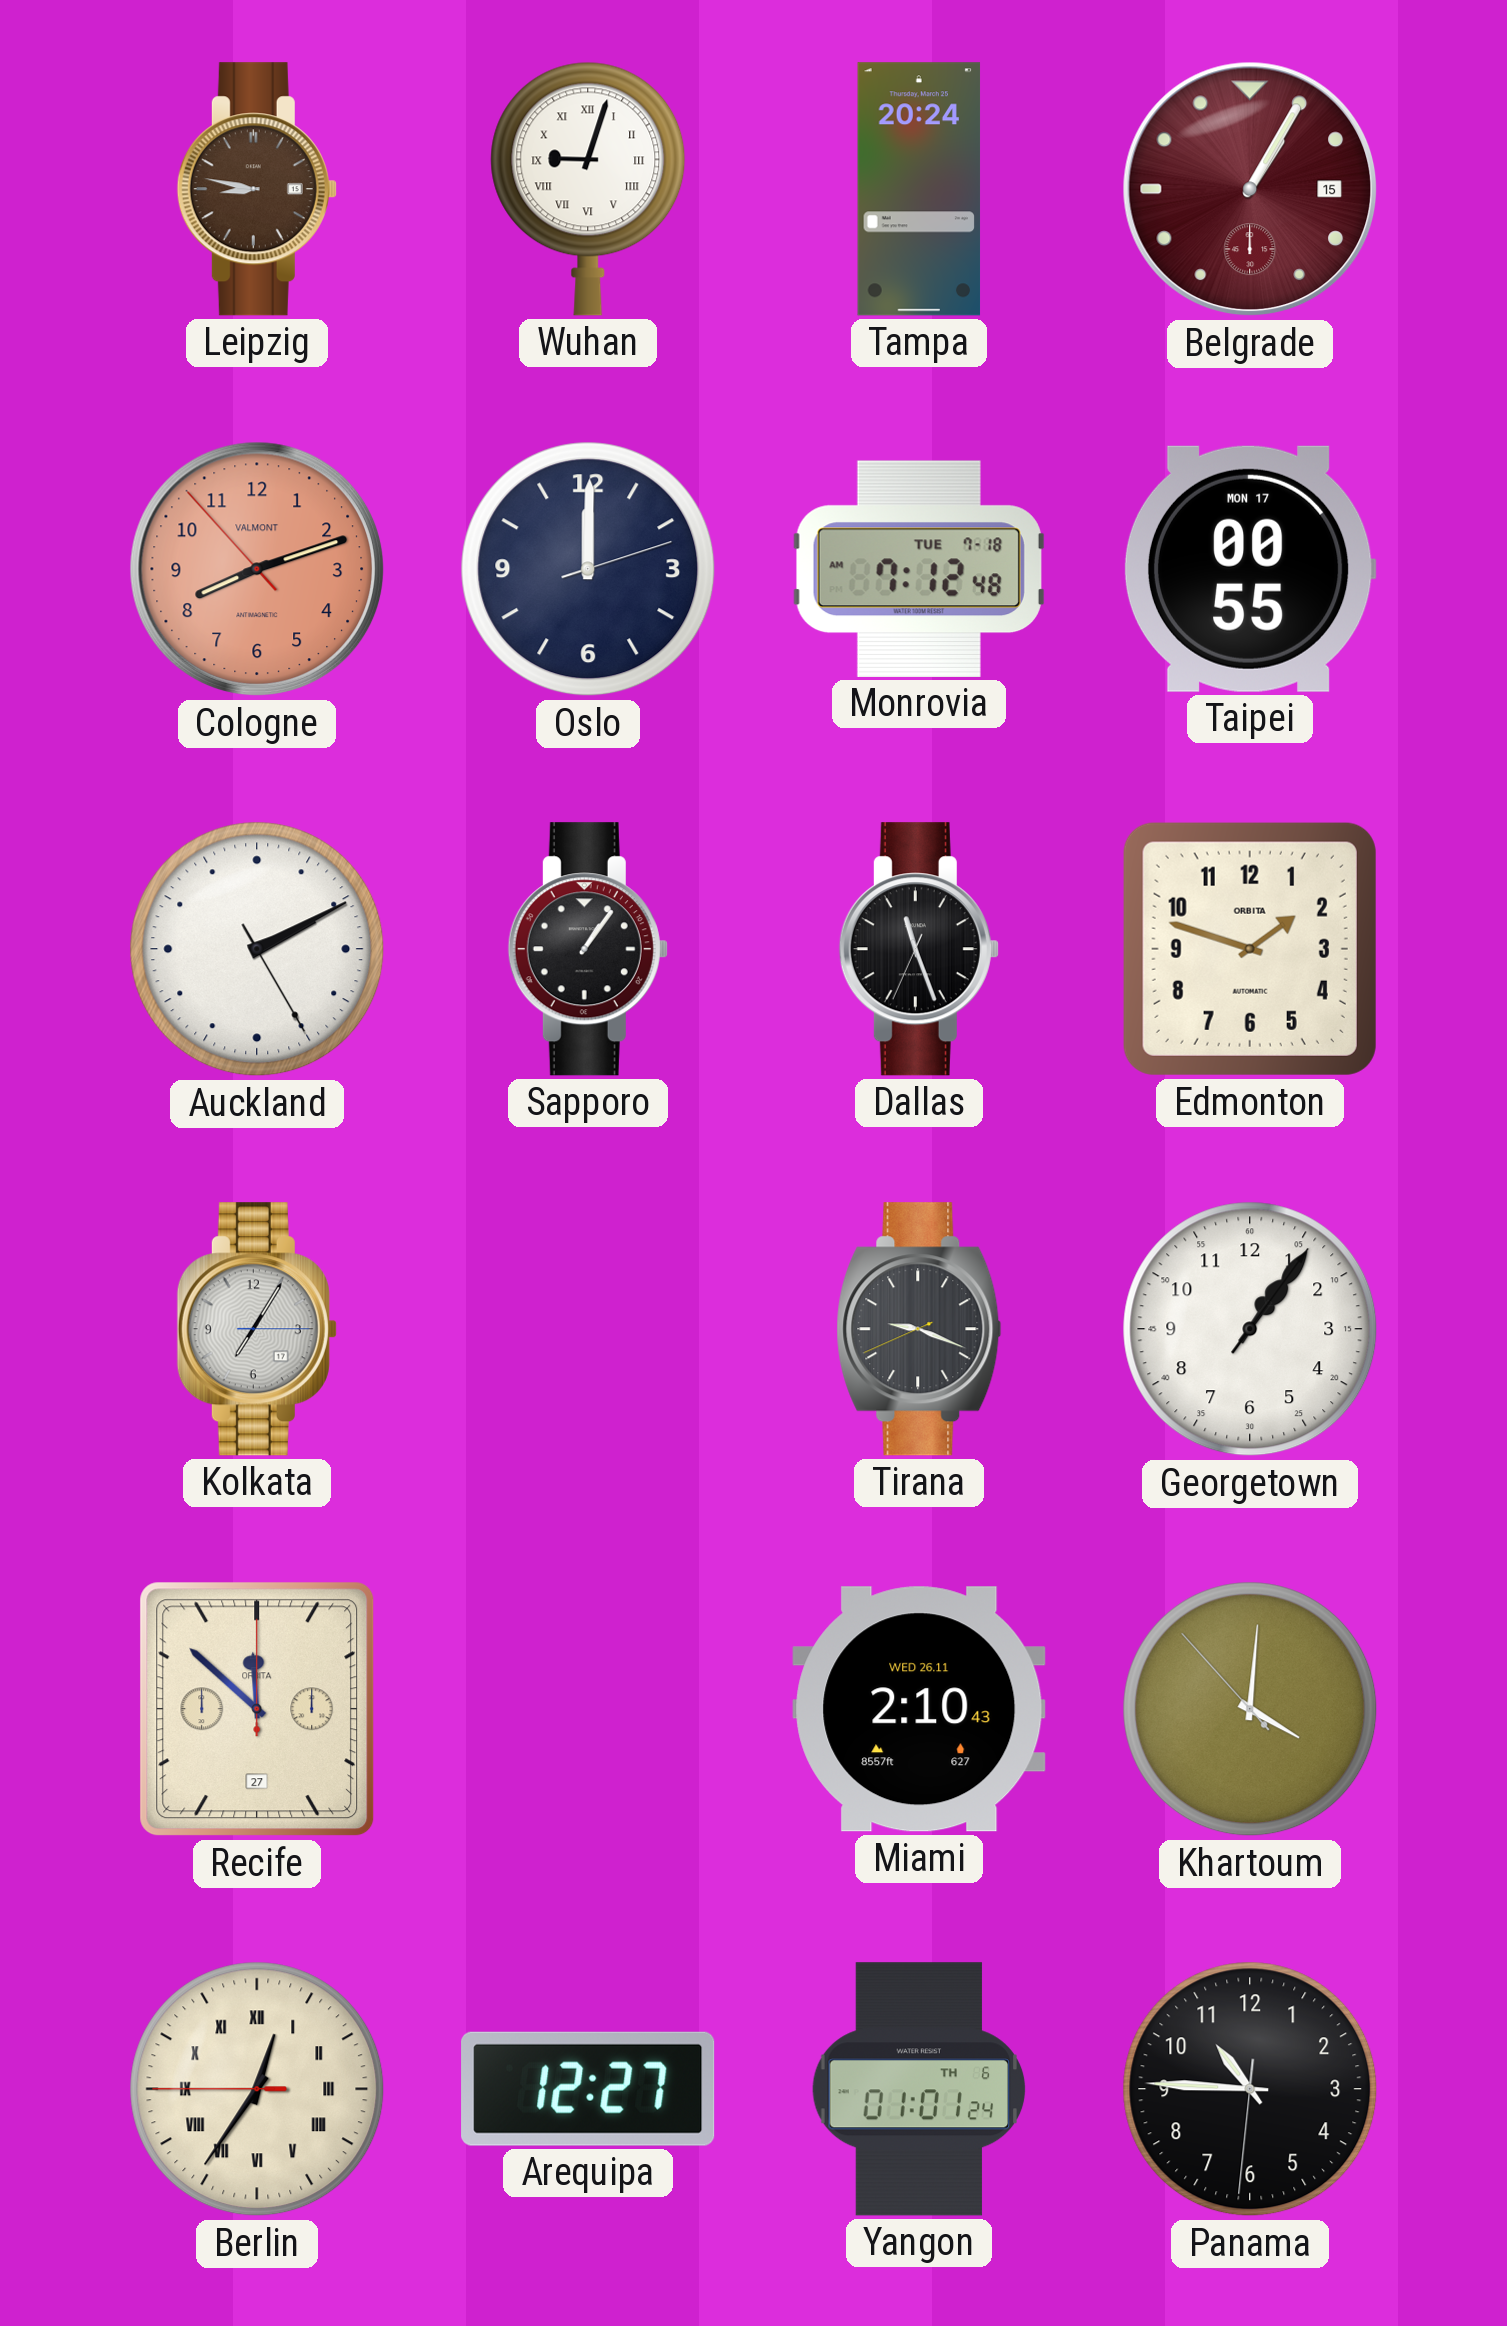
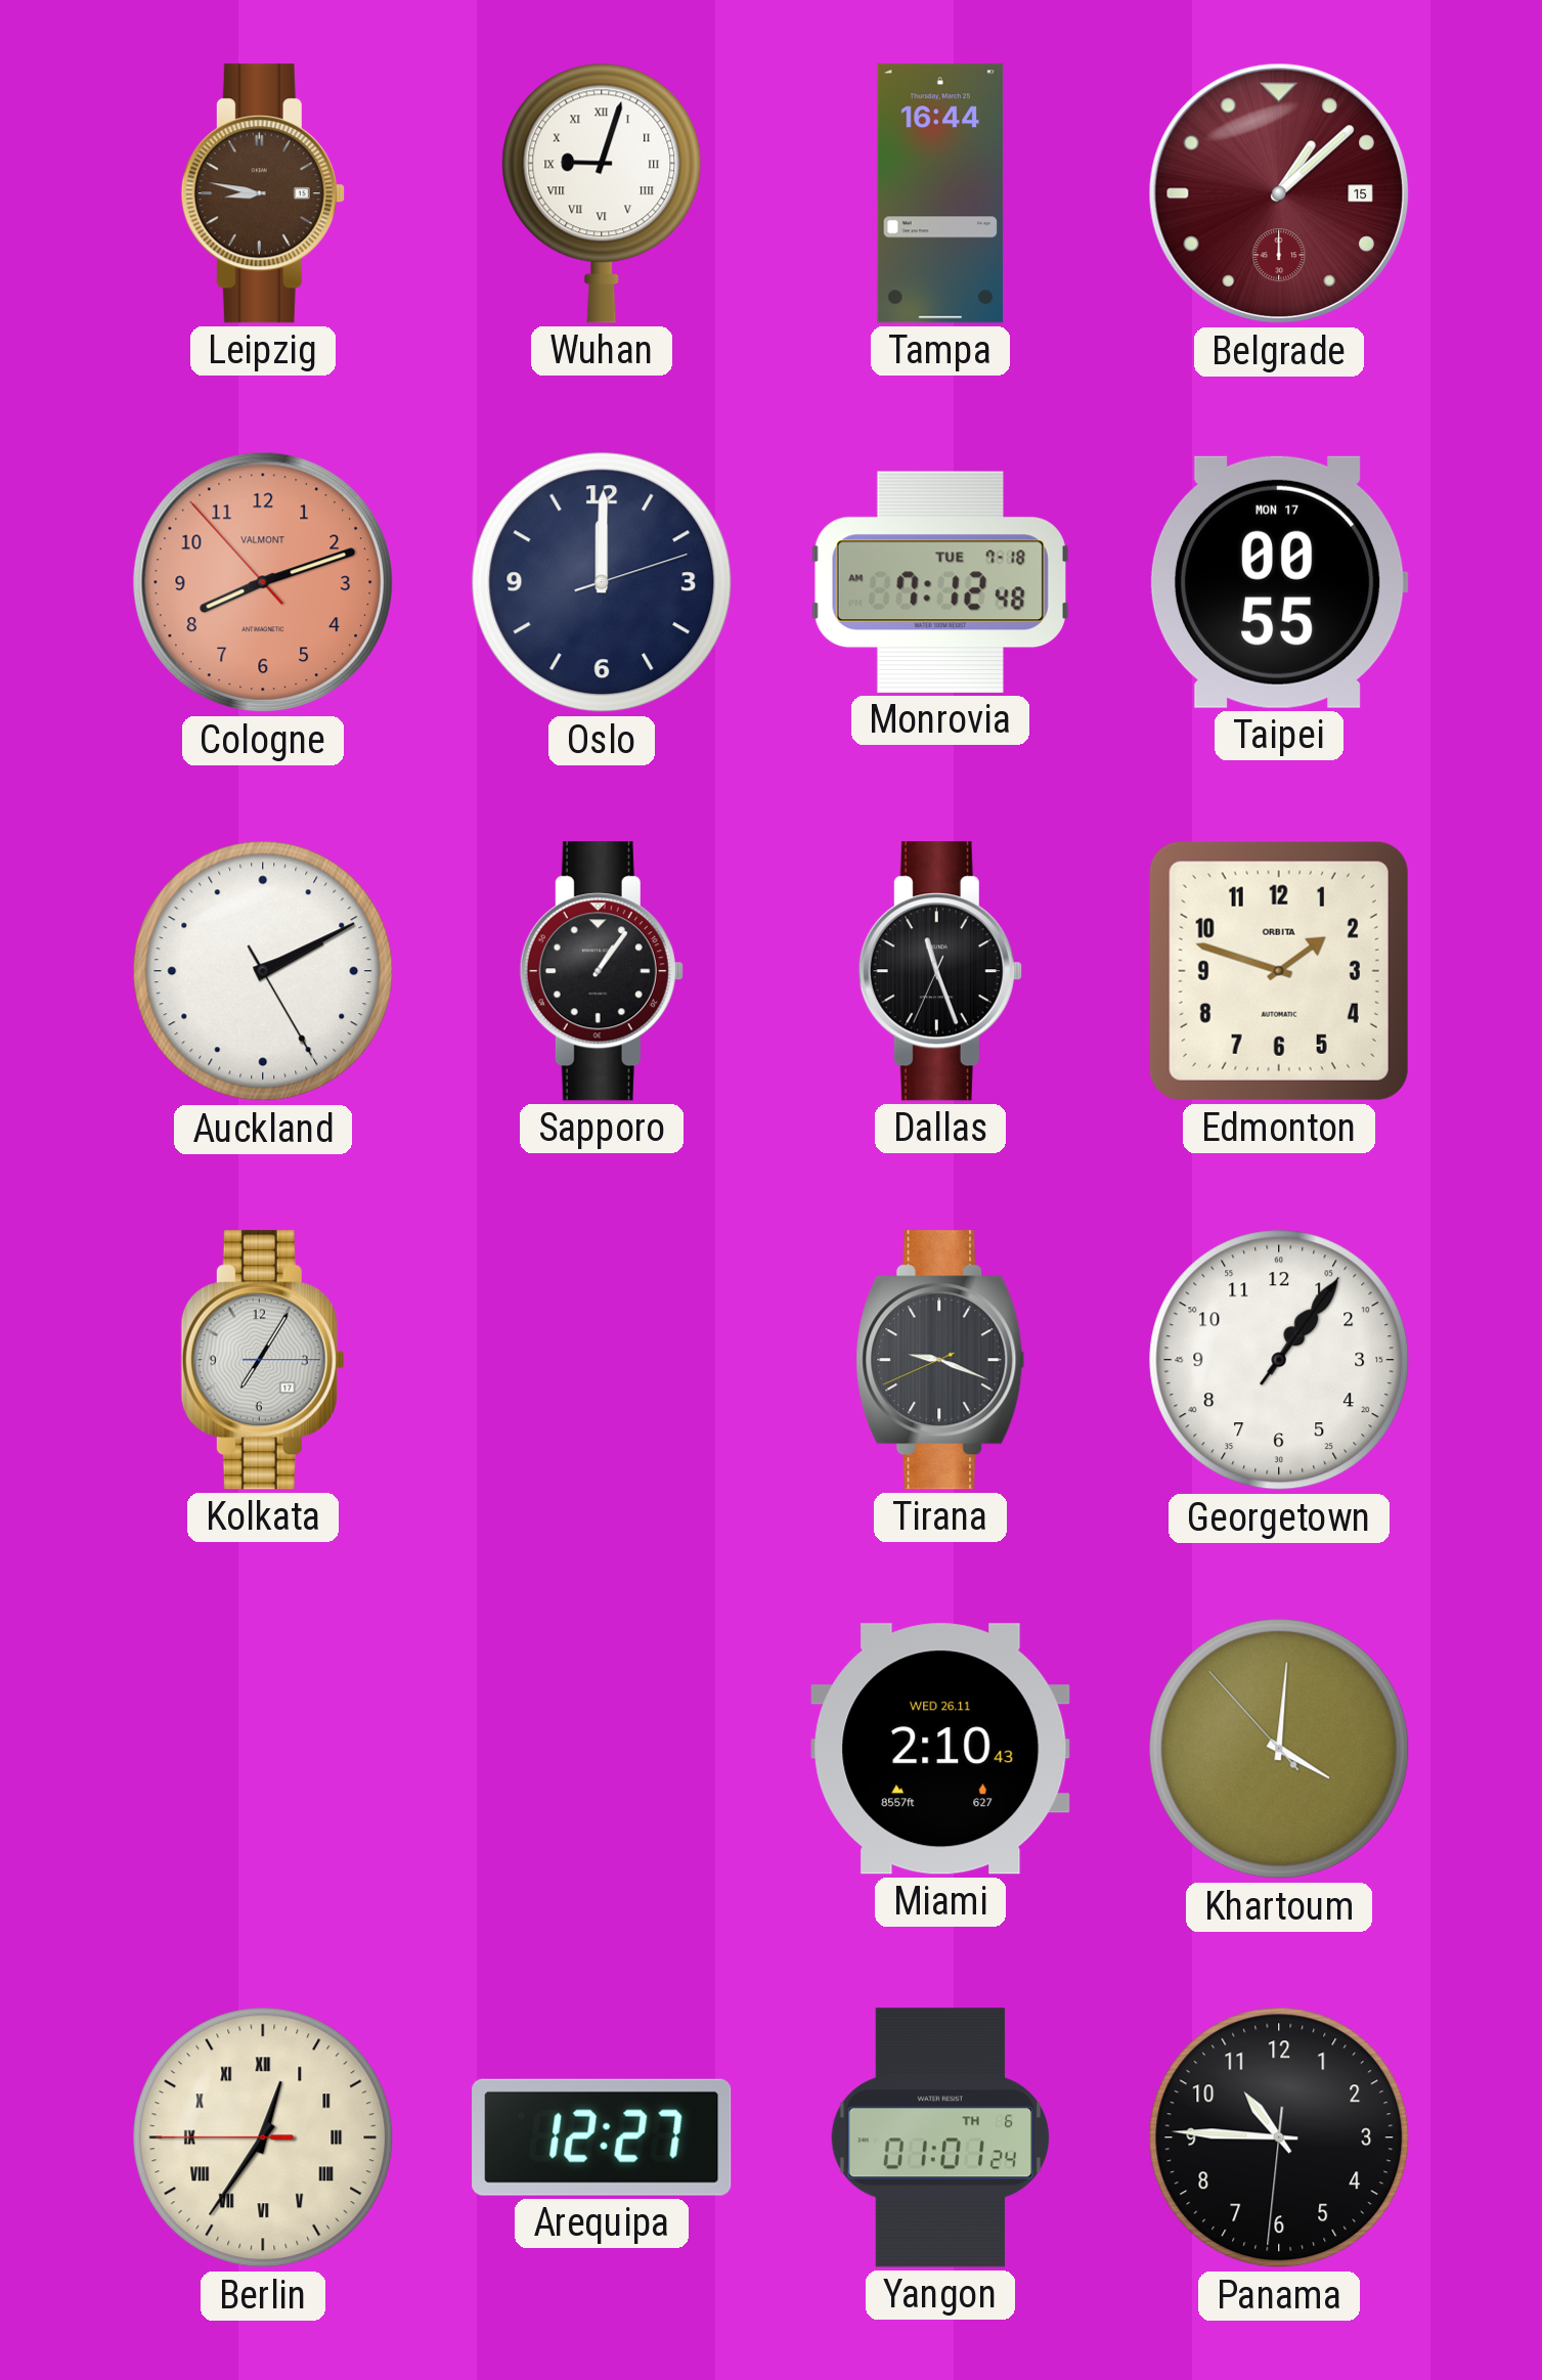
Tampa: 20:24 -> 16:44 (940, 193)
Belgrade: 1:05 -> 1:08 (1279, 193)
Recife: 11:52 -> none (257, 1709)
